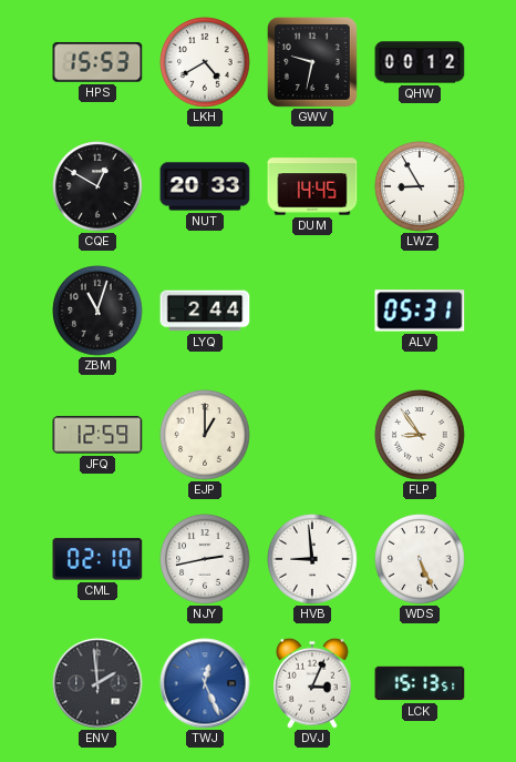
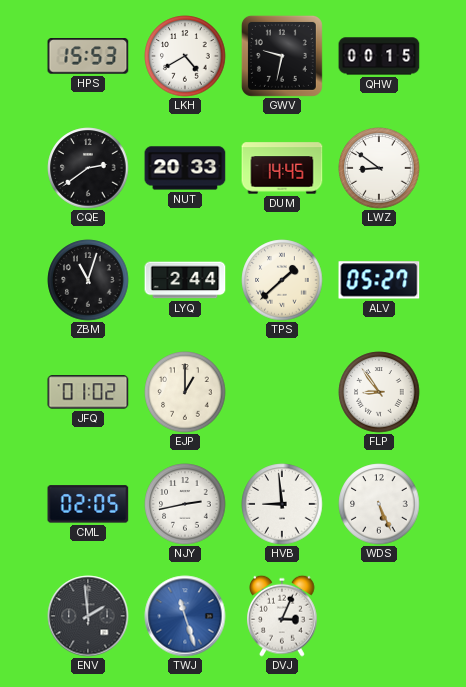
QHW: 00:12 -> 00:15 (379, 56)
CQE: 12:50 -> 2:39 (88, 168)
LWZ: 8:55 -> 8:51 (379, 168)
TPS: none -> 1:38 (282, 280)
ALV: 05:31 -> 05:27 (379, 280)
JFQ: 12:59 -> 01:02 (88, 392)
CML: 02:10 -> 02:05 (88, 504)
TWJ: 12:26 -> 11:27 (185, 616)
LCK: 15:13 -> none (420, 683)
